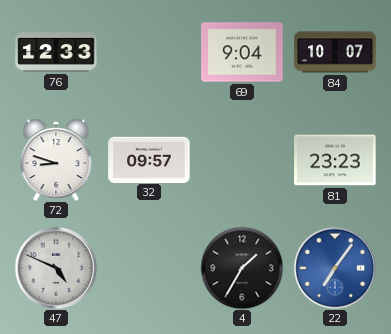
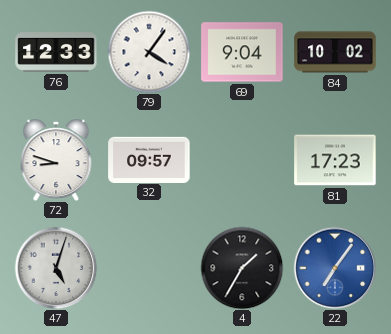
79: none -> 4:06 (149, 52)
84: 10:07 -> 10:02 (335, 52)
81: 23:23 -> 17:23 (335, 160)
47: 4:49 -> 5:03 (56, 268)
